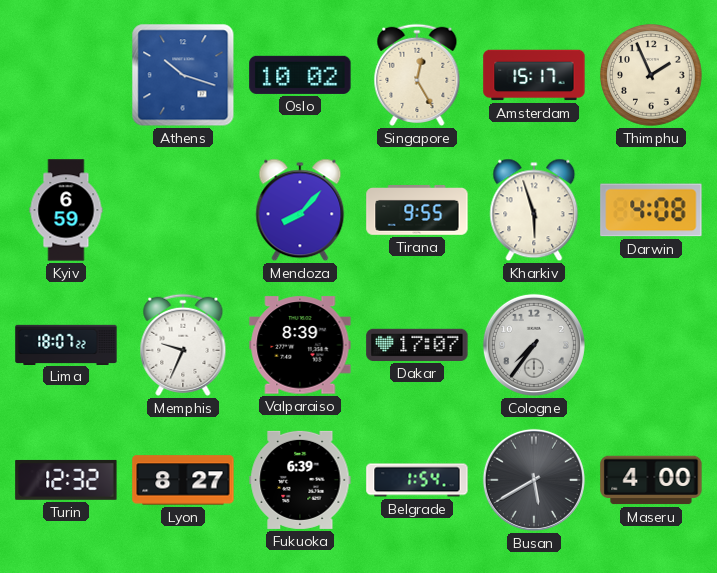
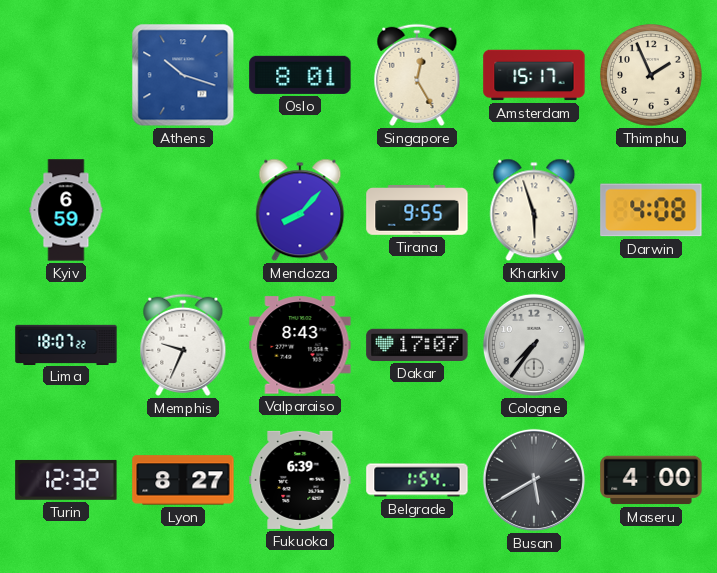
Oslo: 10:02 -> 8:01 (300, 75)
Valparaiso: 8:39 -> 8:43 (300, 345)
